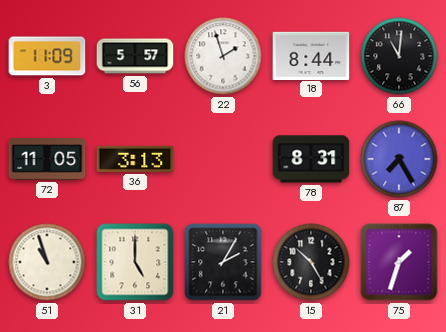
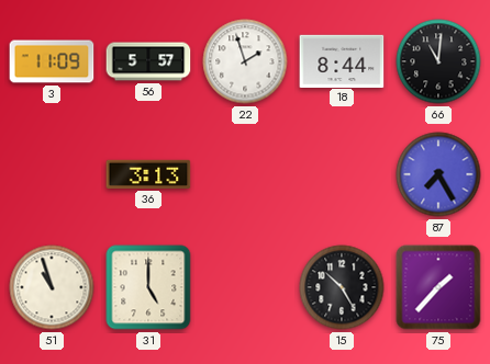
72: 11:05 -> none (47, 160)
78: 8:31 -> none (311, 159)
21: 2:05 -> none (223, 262)
75: 1:33 -> 1:37 (438, 287)
